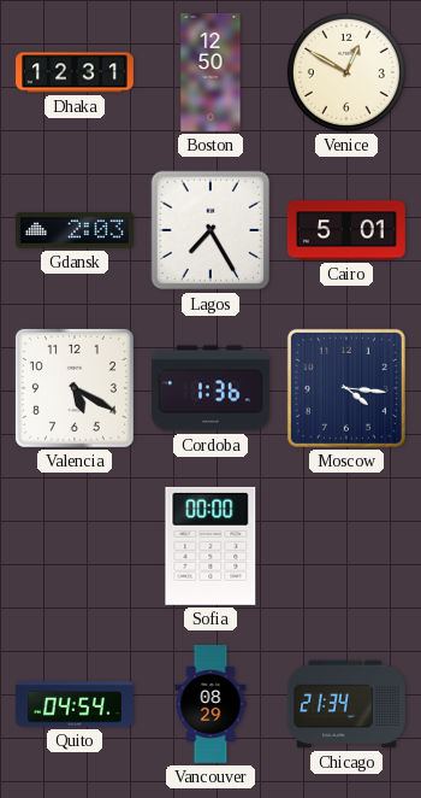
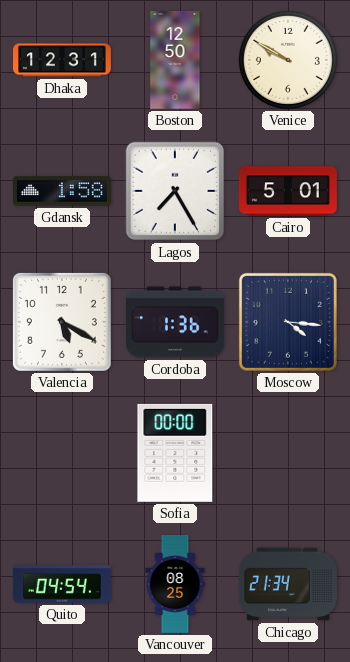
Venice: 12:50 -> 9:50 (288, 60)
Gdansk: 2:03 -> 1:58 (62, 191)
Vancouver: 08:29 -> 08:25 (175, 585)
